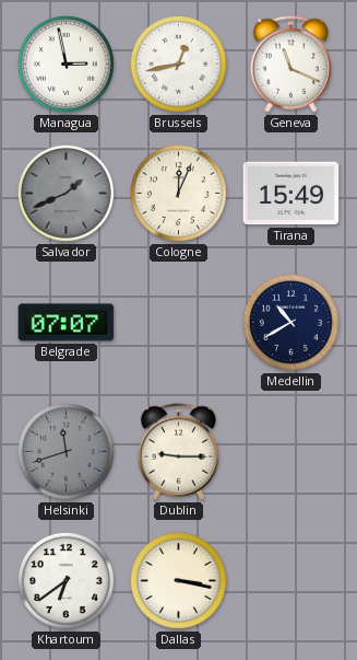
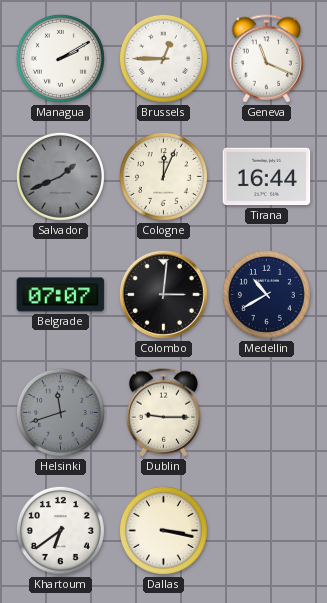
Managua: 2:58 -> 2:10 (60, 58)
Brussels: 12:43 -> 12:45 (163, 58)
Tirana: 15:49 -> 16:44 (267, 177)
Colombo: none -> 3:01 (163, 294)
